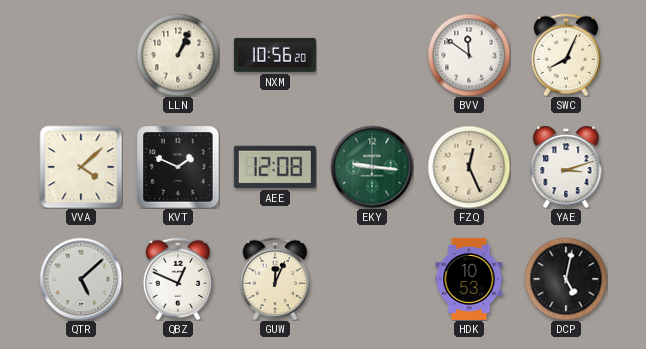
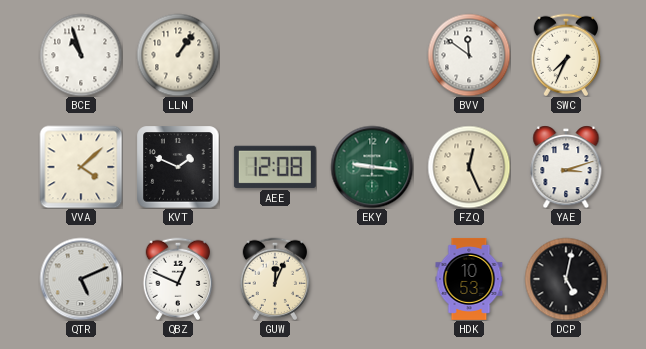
BCE: none -> 10:57 (81, 55)
LLN: 1:04 -> 1:06 (178, 55)
NXM: 10:56 -> none (275, 55)
SWC: 8:04 -> 7:34 (566, 54)
QTR: 5:08 -> 5:11 (81, 279)
